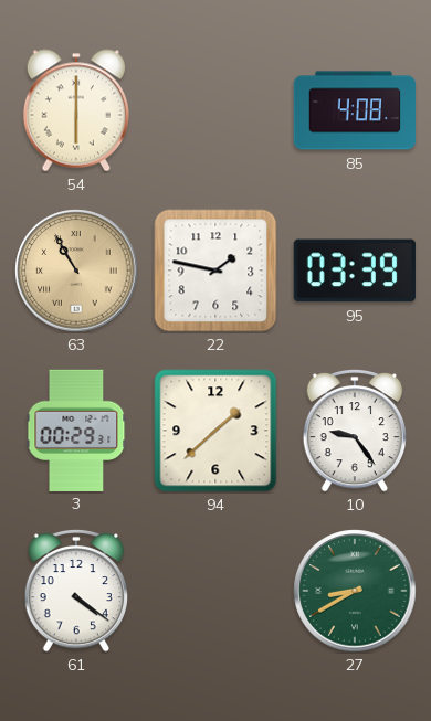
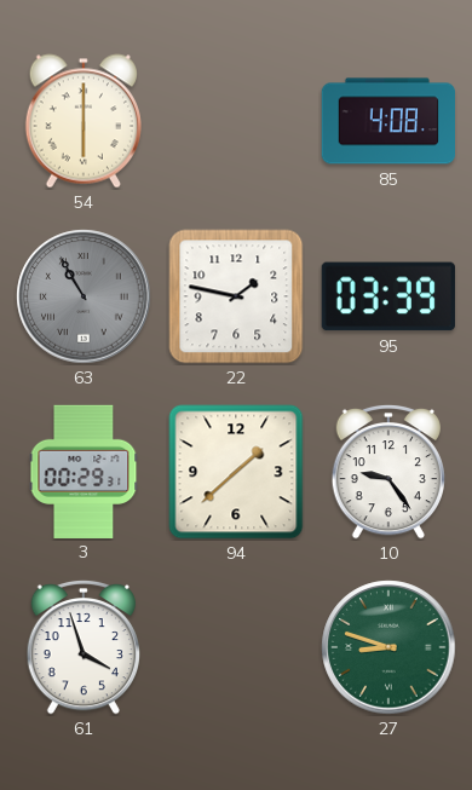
63 dial: champagne -> grey (84, 296)
61: 4:21 -> 3:57 (82, 647)
27: 8:40 -> 8:48 (388, 647)
